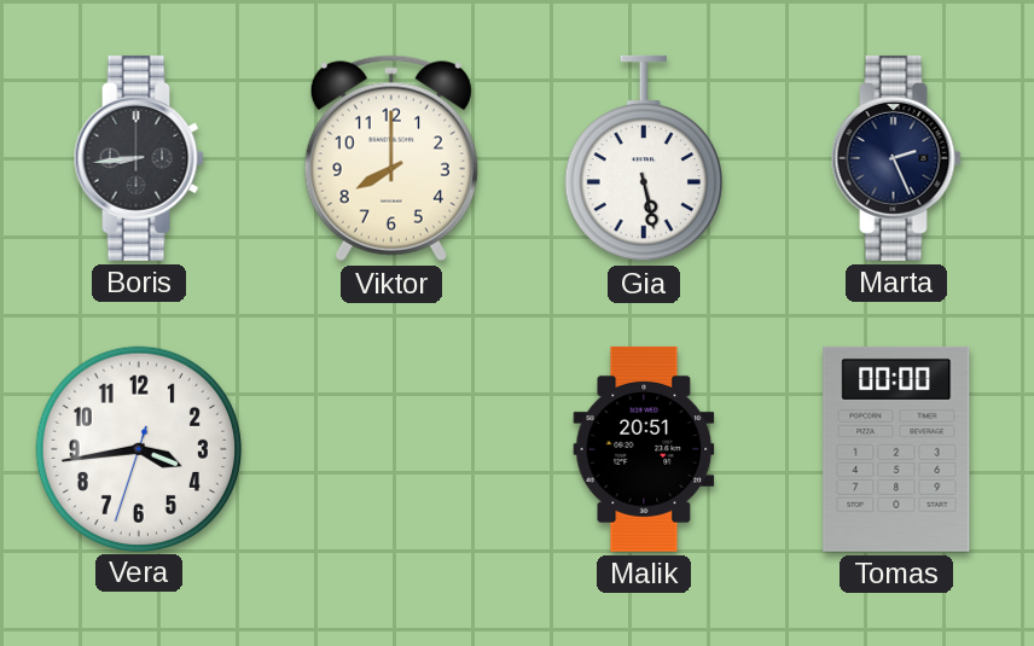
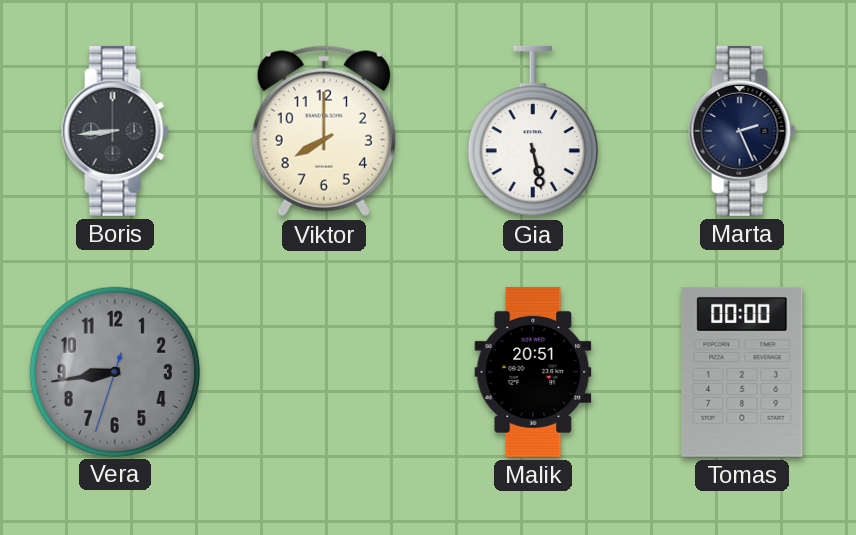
Vera: 3:43 -> 8:43 (114, 371)
Vera dial: white -> grey (114, 371)
